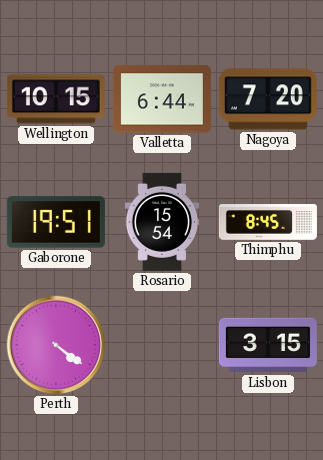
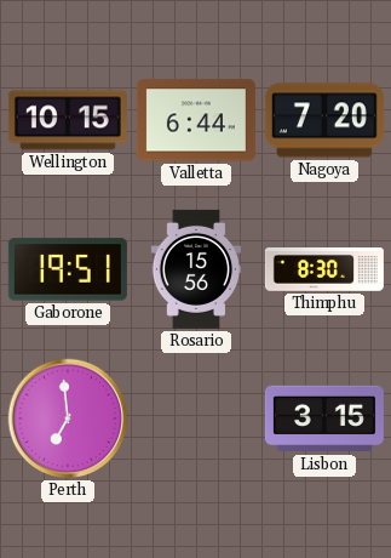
Rosario: 15:54 -> 15:56 (196, 269)
Thimphu: 8:45 -> 8:30 (324, 271)
Perth: 4:21 -> 6:59 (68, 419)
